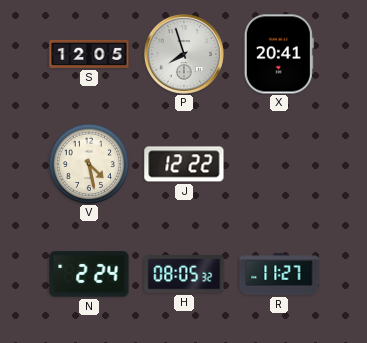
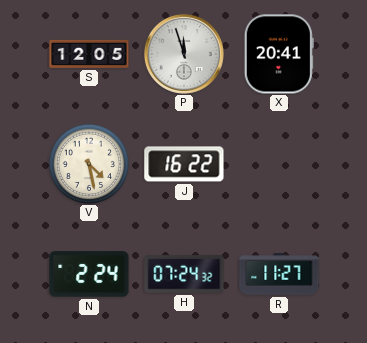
P: 7:57 -> 11:57 (184, 54)
J: 12:22 -> 16:22 (184, 164)
H: 08:05 -> 07:24 (184, 274)
